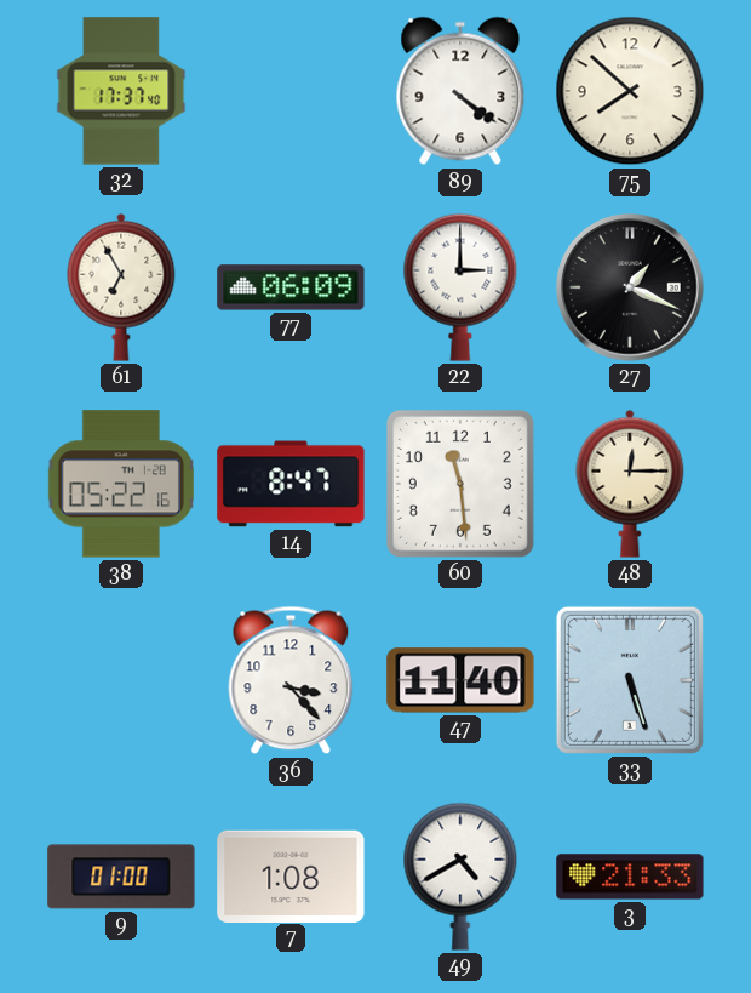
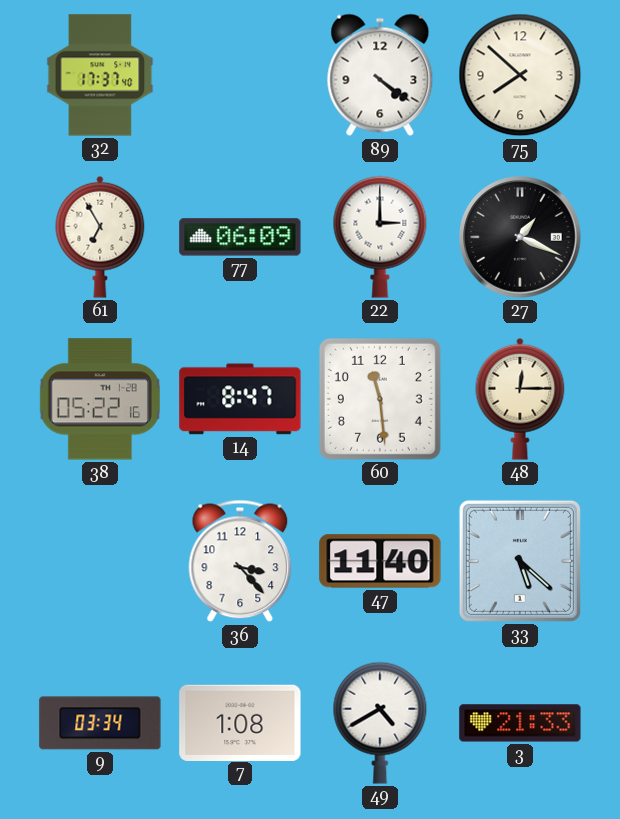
33: 5:27 -> 5:22 (520, 561)
9: 01:00 -> 03:34 (100, 723)
